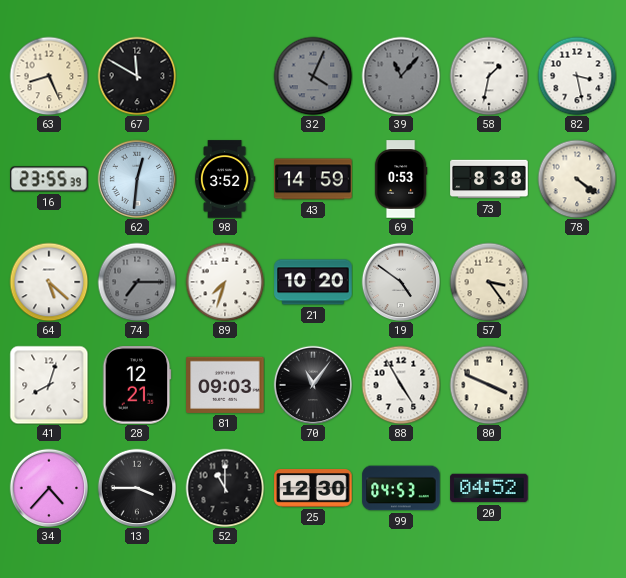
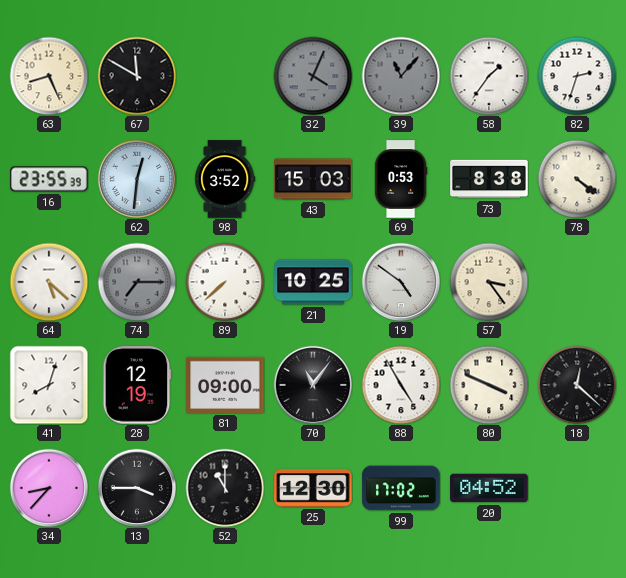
58: 1:32 -> 1:36 (489, 76)
82: 3:28 -> 2:33 (577, 76)
43: 14:59 -> 15:03 (313, 179)
89: 7:33 -> 7:38 (225, 282)
21: 10:20 -> 10:25 (313, 282)
28: 12:21 -> 12:19 (137, 385)
81: 09:03 -> 09:00 (225, 385)
18: none -> 12:22 (577, 385)
34: 4:37 -> 8:37 (49, 488)
99: 04:53 -> 17:02 (401, 488)
